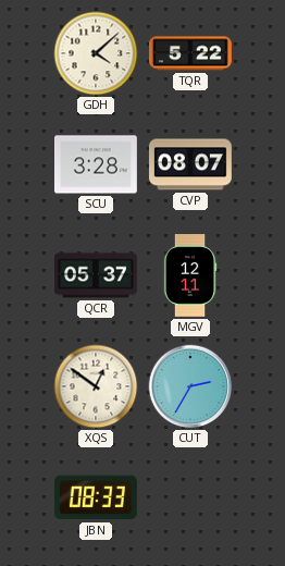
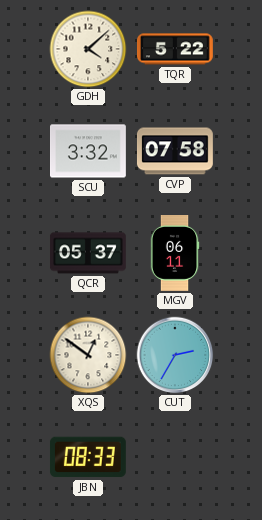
SCU: 3:28 -> 3:32 (89, 151)
CVP: 08:07 -> 07:58 (175, 151)
MGV: 12:11 -> 06:11 (175, 254)
